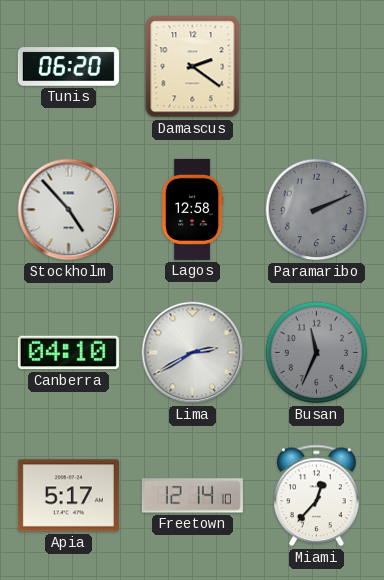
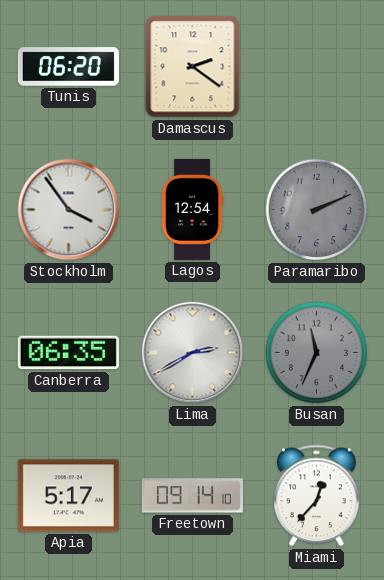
Stockholm: 4:53 -> 3:54 (69, 210)
Lagos: 12:58 -> 12:54 (192, 209)
Canberra: 04:10 -> 06:35 (68, 353)
Freetown: 12:14 -> 09:14 (192, 496)
